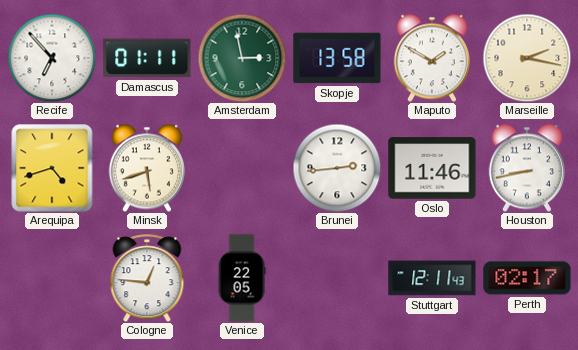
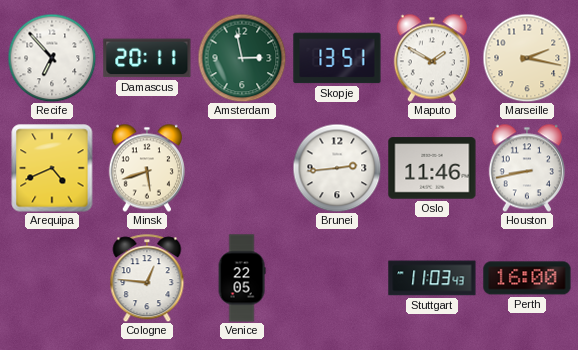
Damascus: 01:11 -> 20:11 (147, 58)
Skopje: 13:58 -> 13:51 (337, 58)
Arequipa: 4:42 -> 4:41 (52, 168)
Stuttgart: 12:11 -> 11:03 (432, 278)
Perth: 02:17 -> 16:00 (527, 278)
